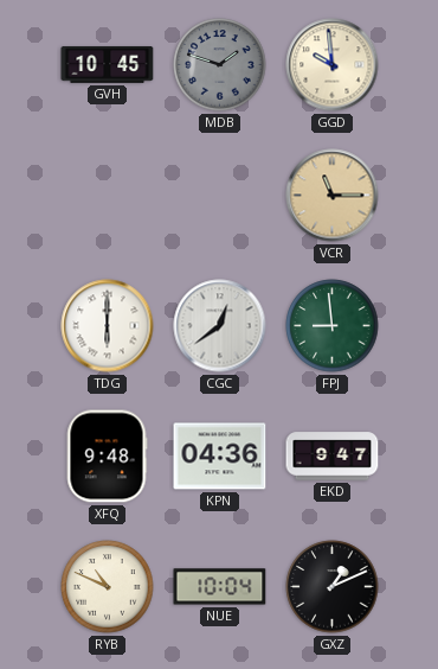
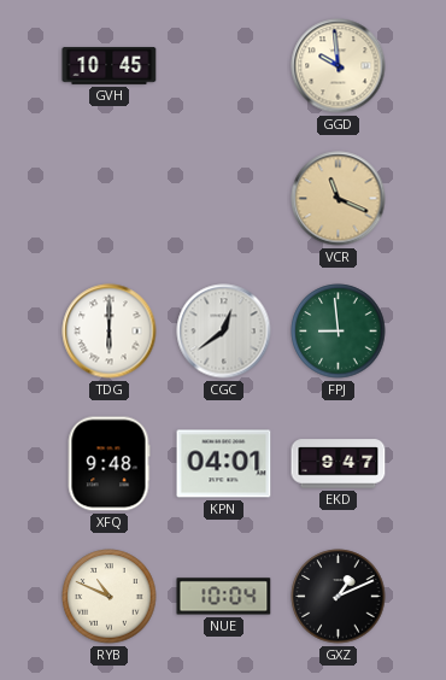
MDB: 1:48 -> none (220, 65)
VCR: 11:15 -> 11:19 (339, 199)
KPN: 04:36 -> 04:01 (224, 464)
